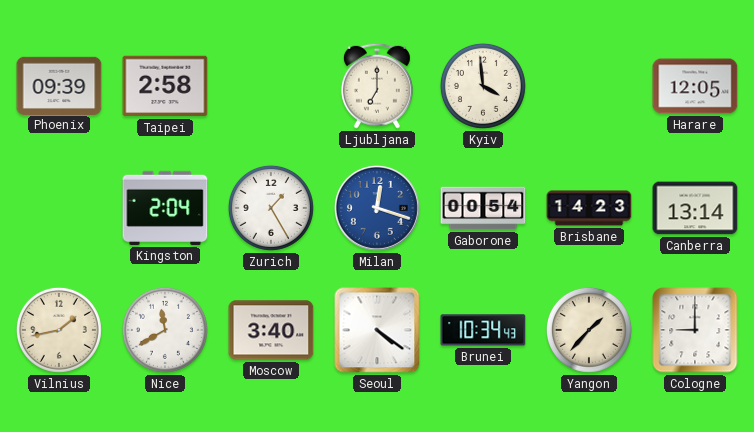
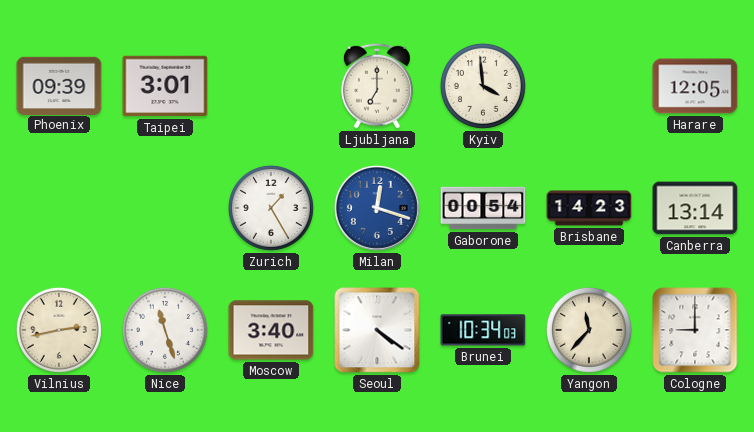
Taipei: 2:58 -> 3:01 (165, 86)
Kingston: 2:04 -> none (165, 208)
Vilnius: 1:43 -> 2:43 (59, 330)
Nice: 11:40 -> 11:27 (165, 330)
Brunei: 10:34:43 -> 10:34:03 (483, 330)
Yangon: 1:37 -> 11:37 (589, 330)
